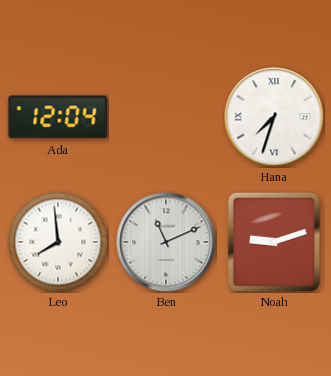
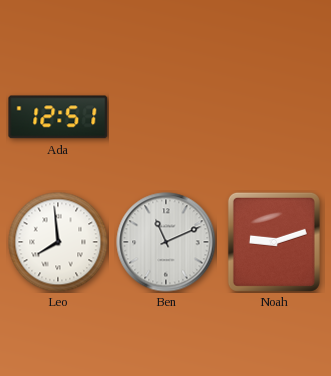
Ada: 12:04 -> 12:51 (58, 117)
Hana: 7:33 -> none (274, 117)
